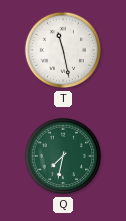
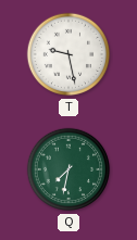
T: 11:28 -> 9:28 (68, 54)
